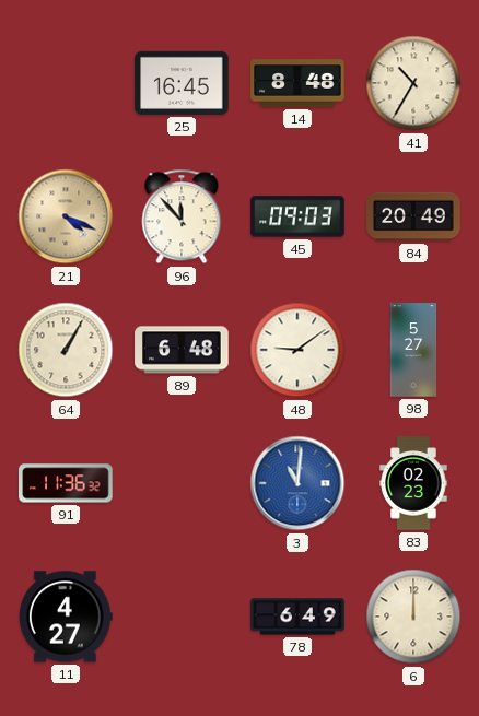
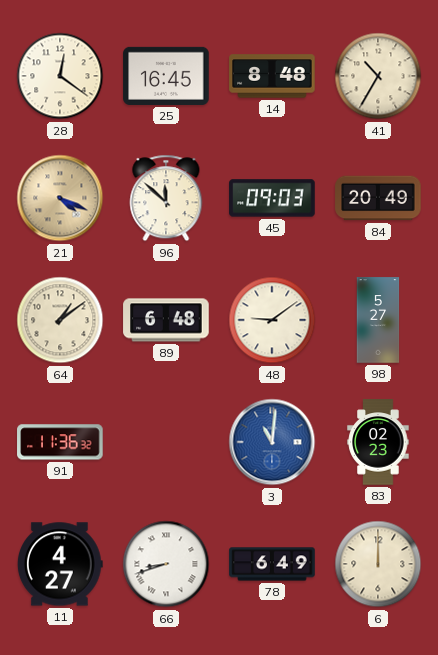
28: none -> 12:21 (60, 76)
96: 11:53 -> 11:52 (166, 198)
64: 1:05 -> 1:09 (60, 320)
66: none -> 8:42 (166, 564)
